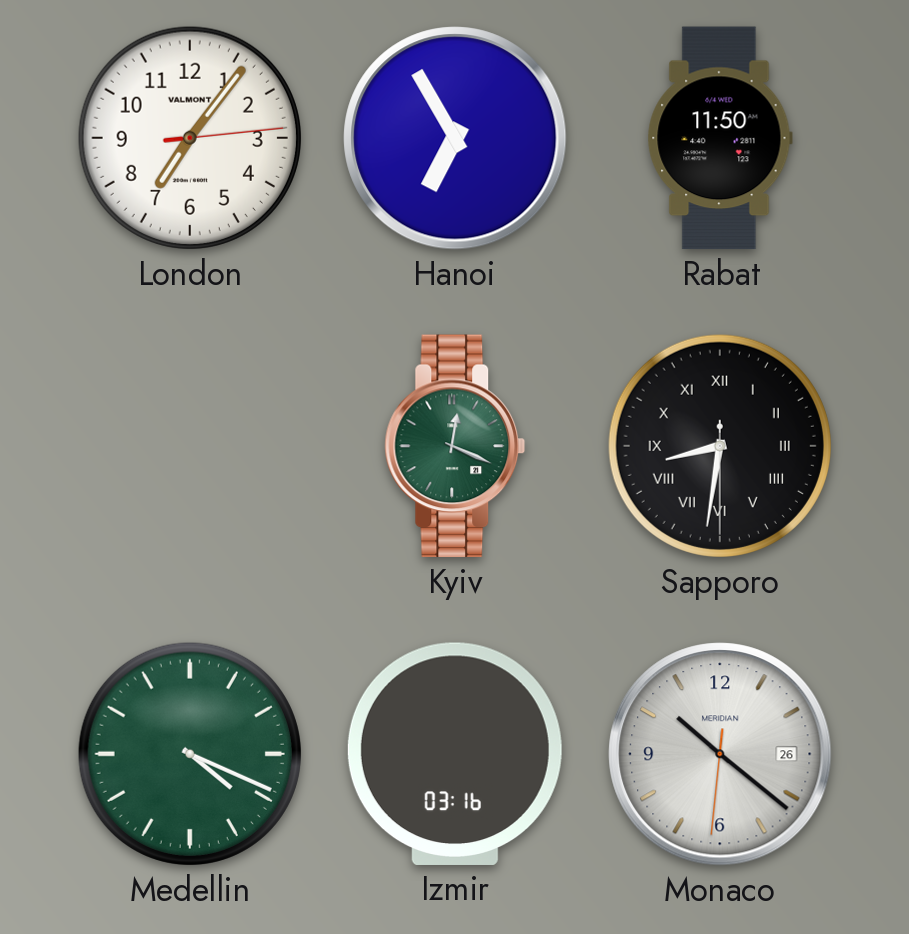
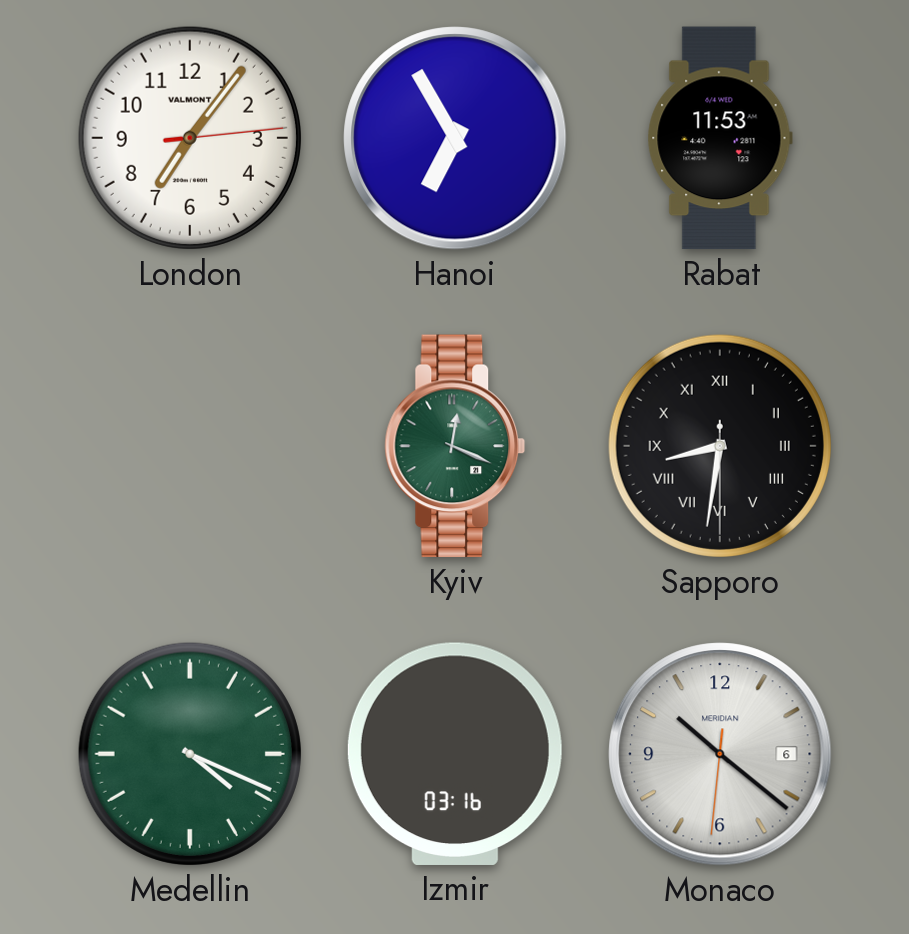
Rabat: 11:50 -> 11:53 (720, 138)
Monaco date: 26 -> 6 (720, 754)
